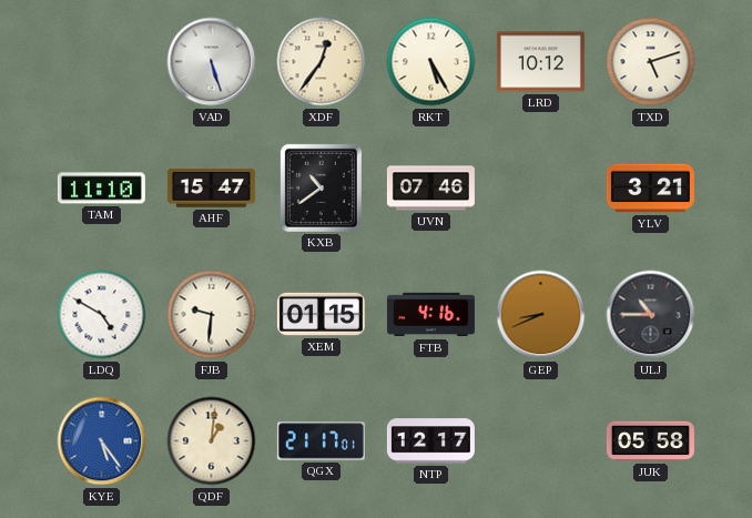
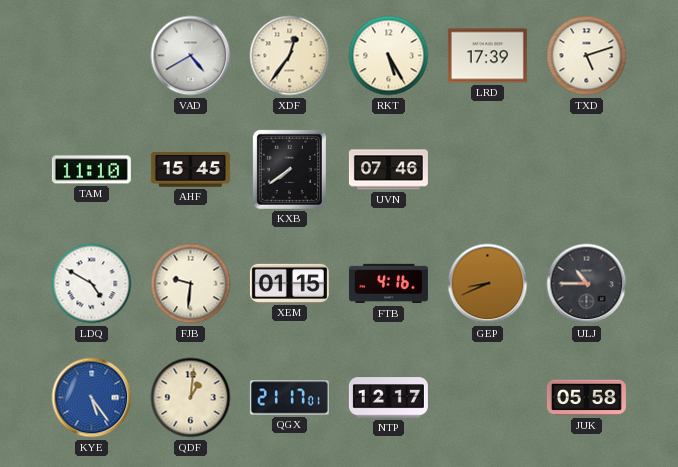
VAD: 5:27 -> 4:40 (191, 56)
LRD: 10:12 -> 17:39 (487, 56)
AHF: 15:47 -> 15:45 (190, 170)
KXB: 10:39 -> 7:39 (289, 169)
YLV: 3:21 -> none (650, 189)
